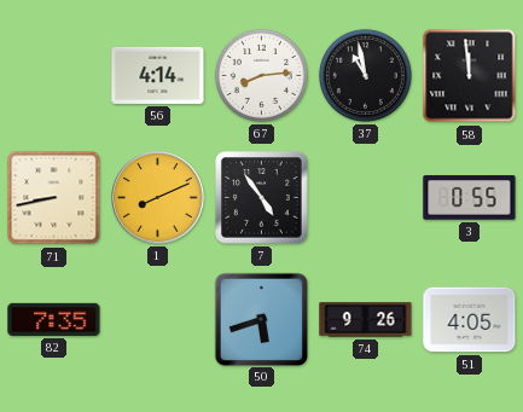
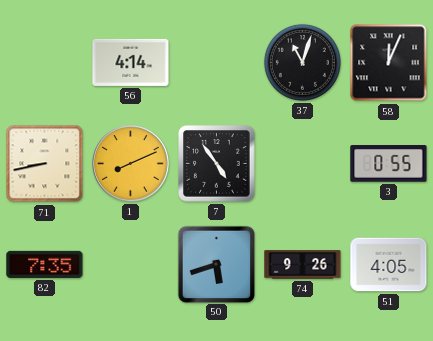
67: 8:14 -> none (261, 75)
37: 10:58 -> 11:03 (302, 62)
58: 11:59 -> 12:04 (389, 63)
